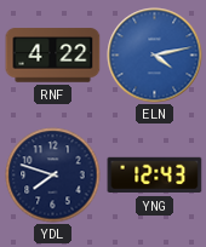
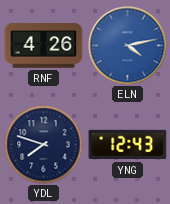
RNF: 4:22 -> 4:26 (44, 46)
